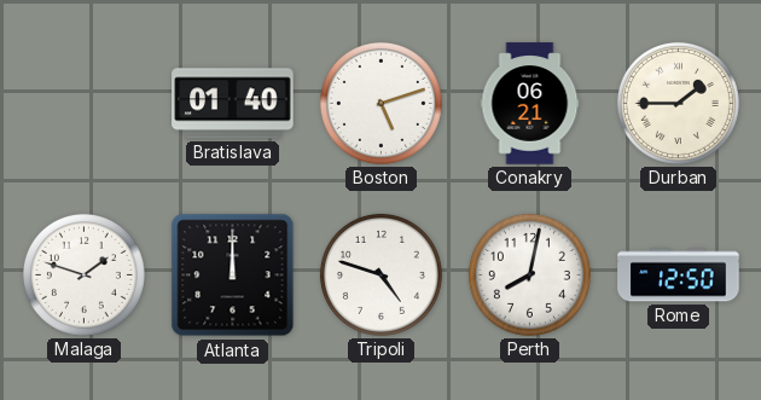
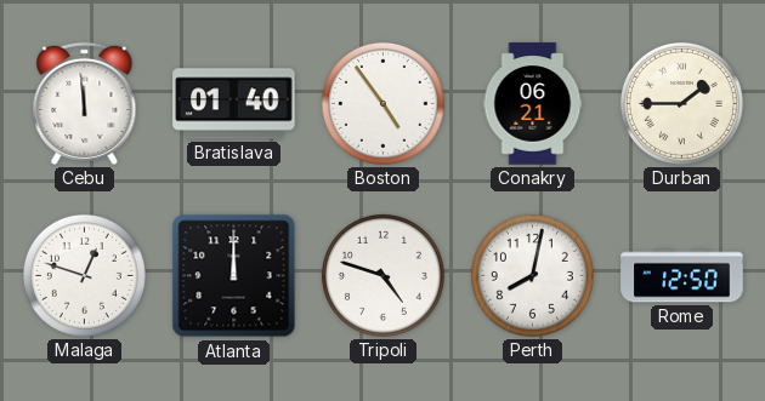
Cebu: none -> 11:59 (85, 103)
Boston: 5:12 -> 4:54 (382, 103)
Malaga: 1:48 -> 12:48 (84, 275)
